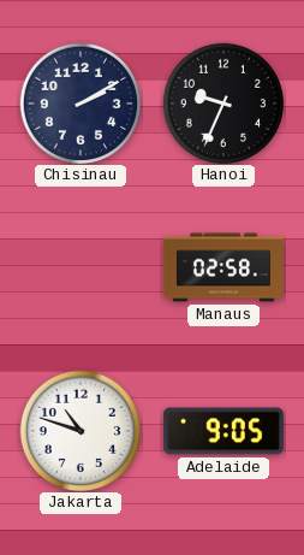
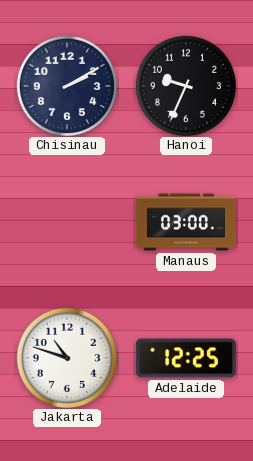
Manaus: 02:58 -> 03:00 (186, 222)
Adelaide: 9:05 -> 12:25 (186, 358)
